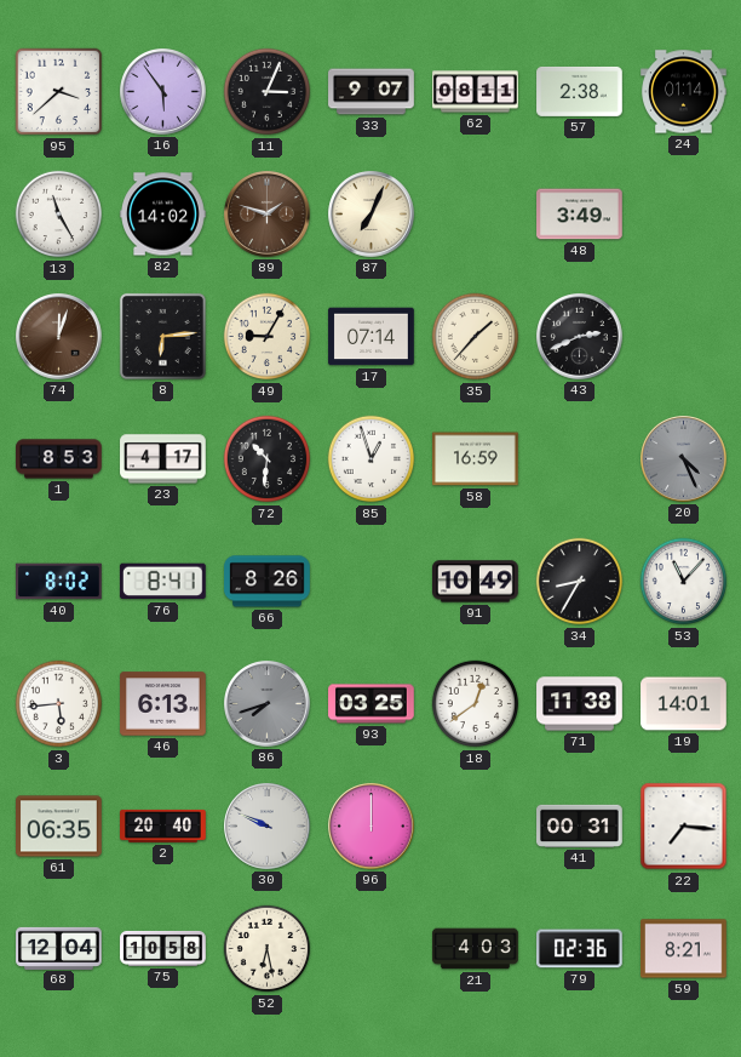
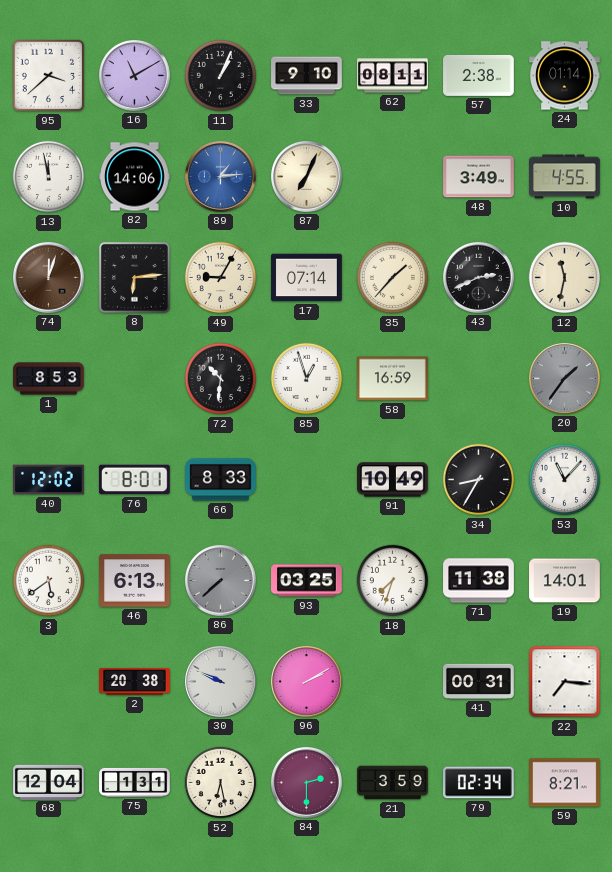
16: 5:54 -> 11:10 (135, 76)
11: 3:04 -> 1:04 (221, 76)
33: 9:07 -> 9:10 (307, 76)
13: 11:25 -> 11:58 (49, 177)
82: 14:02 -> 14:06 (135, 177)
89: 1:48 -> 1:14 (221, 177)
89 dial: brown -> blue (221, 177)
10: none -> 4:55 (565, 177)
12: none -> 11:32 (565, 278)
23: 4:17 -> none (163, 459)
20: 4:26 -> 1:36 (565, 379)
40: 8:02 -> 12:02 (49, 480)
76: 8:41 -> 8:01 (135, 480)
66: 8:26 -> 8:33 (221, 480)
3: 5:44 -> 5:39 (49, 581)
86: 7:42 -> 7:38 (221, 581)
18: 12:39 -> 7:33 (393, 581)
61: 06:35 -> none (59, 827)
2: 20:40 -> 20:38 (135, 681)
96: 12:00 -> 2:10 (307, 682)
75: 10:58 -> 1:31 (135, 782)
84: none -> 2:30 (307, 783)
21: 4:03 -> 3:59 (393, 783)
79: 02:36 -> 02:34 (479, 783)
